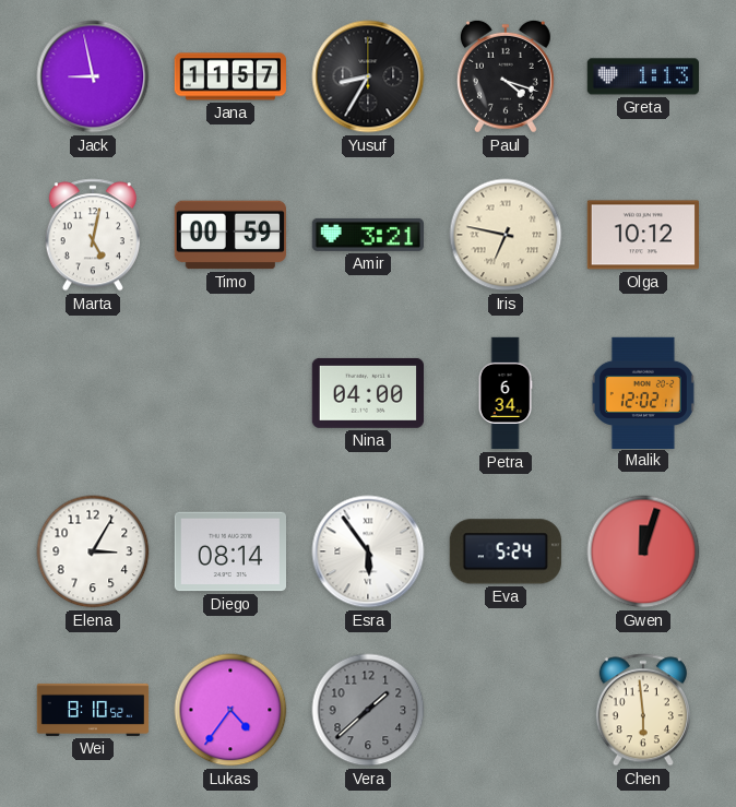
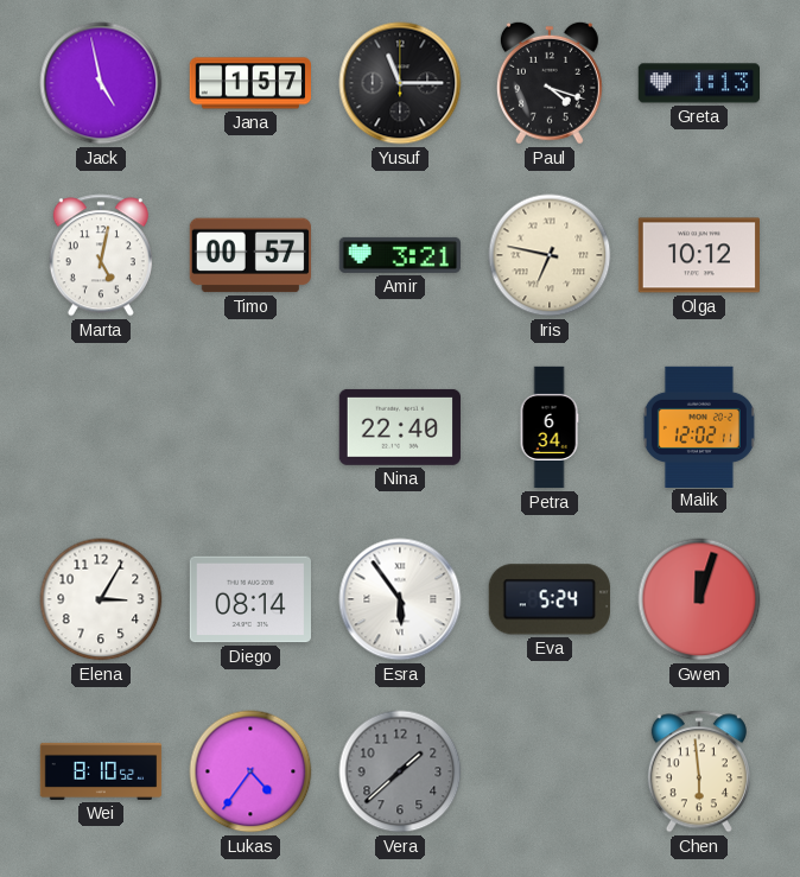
Jack: 8:58 -> 4:58 (101, 83)
Jana: 11:57 -> 1:57 (249, 83)
Yusuf: 8:35 -> 11:15 (400, 83)
Timo: 00:59 -> 00:57 (249, 255)
Nina: 04:00 -> 22:40 (399, 427)
